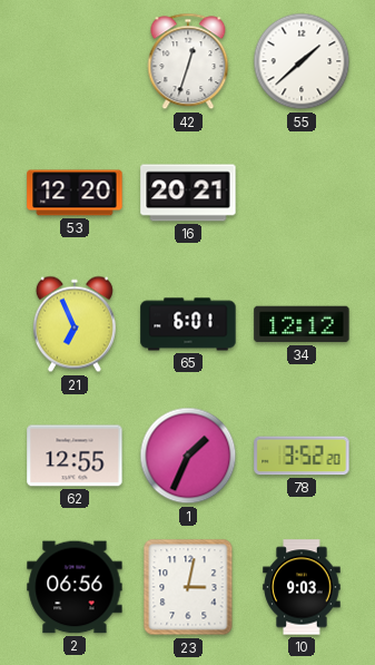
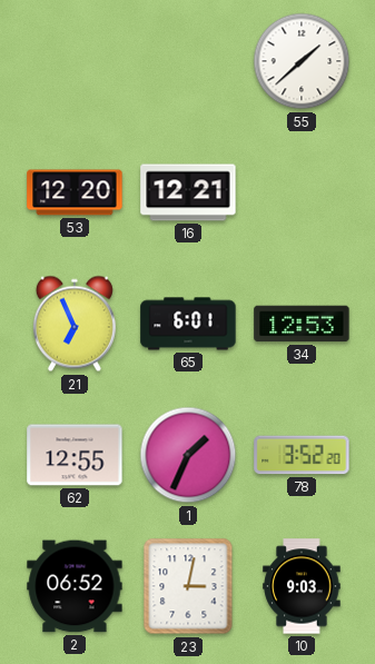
42: 12:33 -> none (188, 61)
16: 20:21 -> 12:21 (188, 192)
34: 12:12 -> 12:53 (302, 324)
2: 06:56 -> 06:52 (75, 586)
